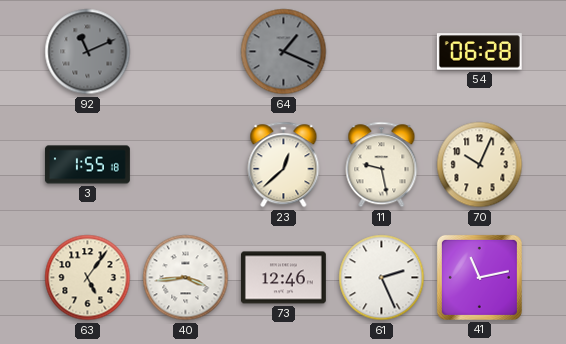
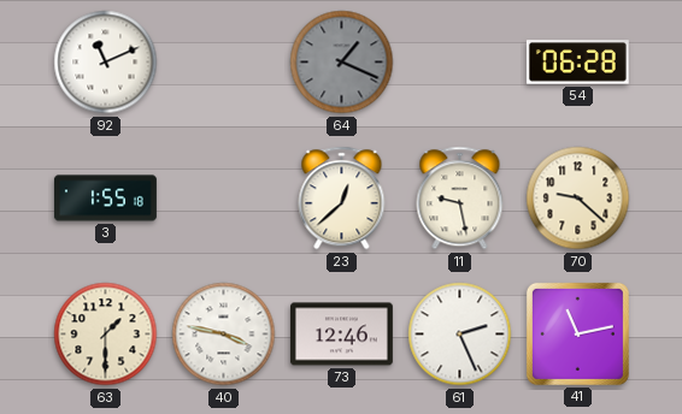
92 dial: grey -> white (106, 63)
70: 10:04 -> 9:22 (578, 199)
63: 5:06 -> 1:30 (106, 335)
40: 3:44 -> 3:47 (224, 335)
